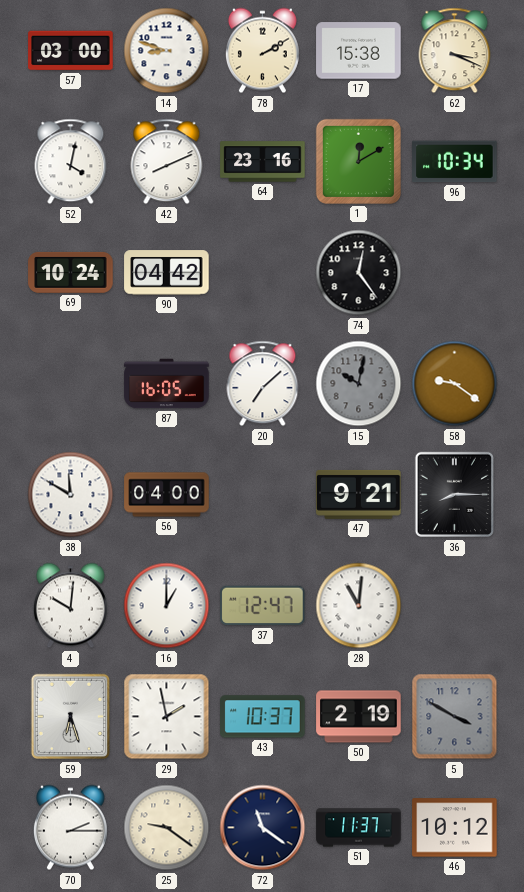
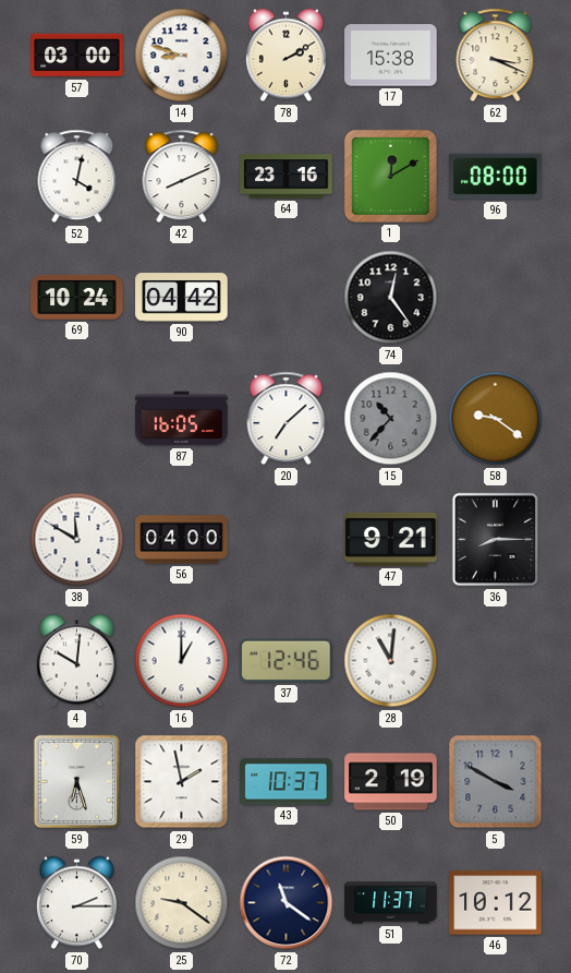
96: 10:34 -> 08:00 (496, 177)
15: 10:02 -> 10:37 (391, 419)
37: 12:47 -> 12:46 (287, 661)
